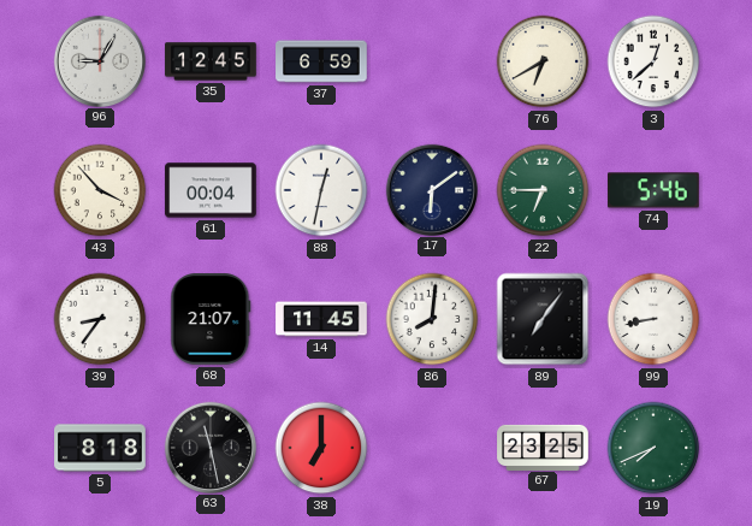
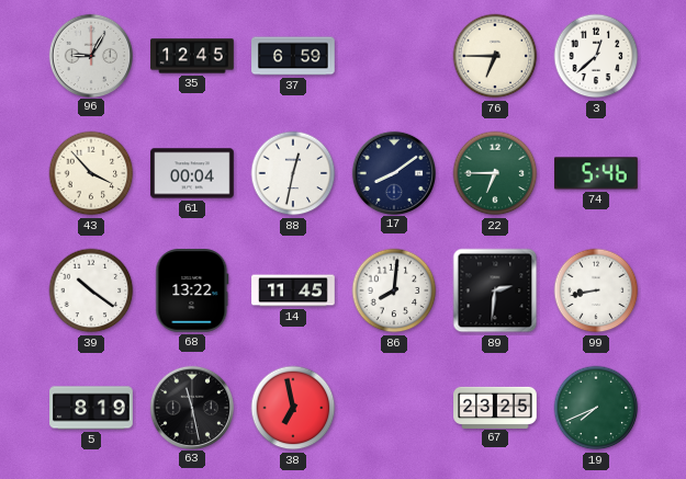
76: 6:40 -> 6:45 (495, 56)
17: 6:09 -> 8:09 (393, 172)
39: 8:36 -> 10:21 (91, 290)
68: 21:07 -> 13:22 (192, 292)
89: 7:06 -> 2:31 (495, 290)
5: 8:18 -> 8:19 (91, 408)
38: 7:00 -> 6:58 (293, 408)
